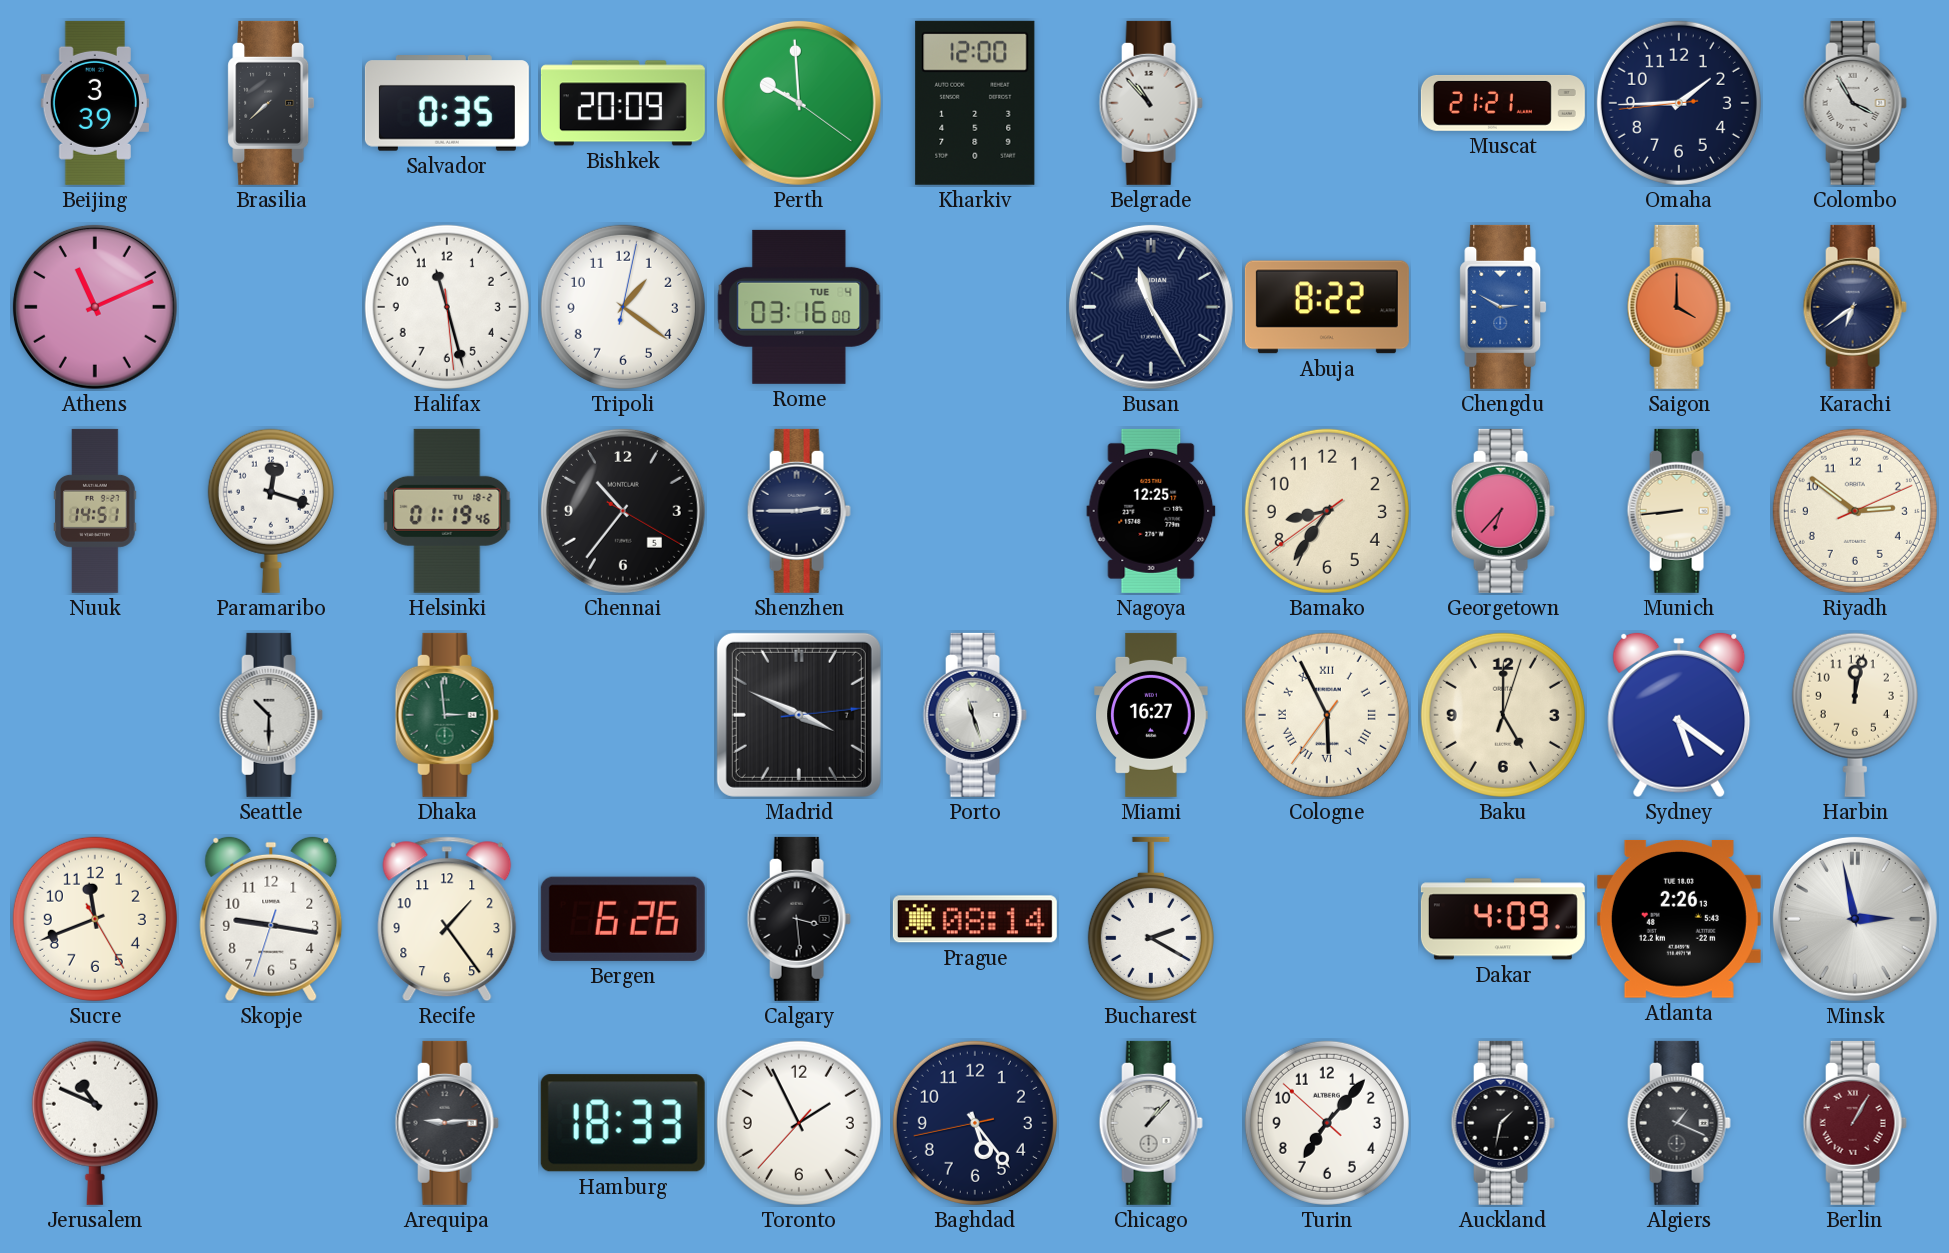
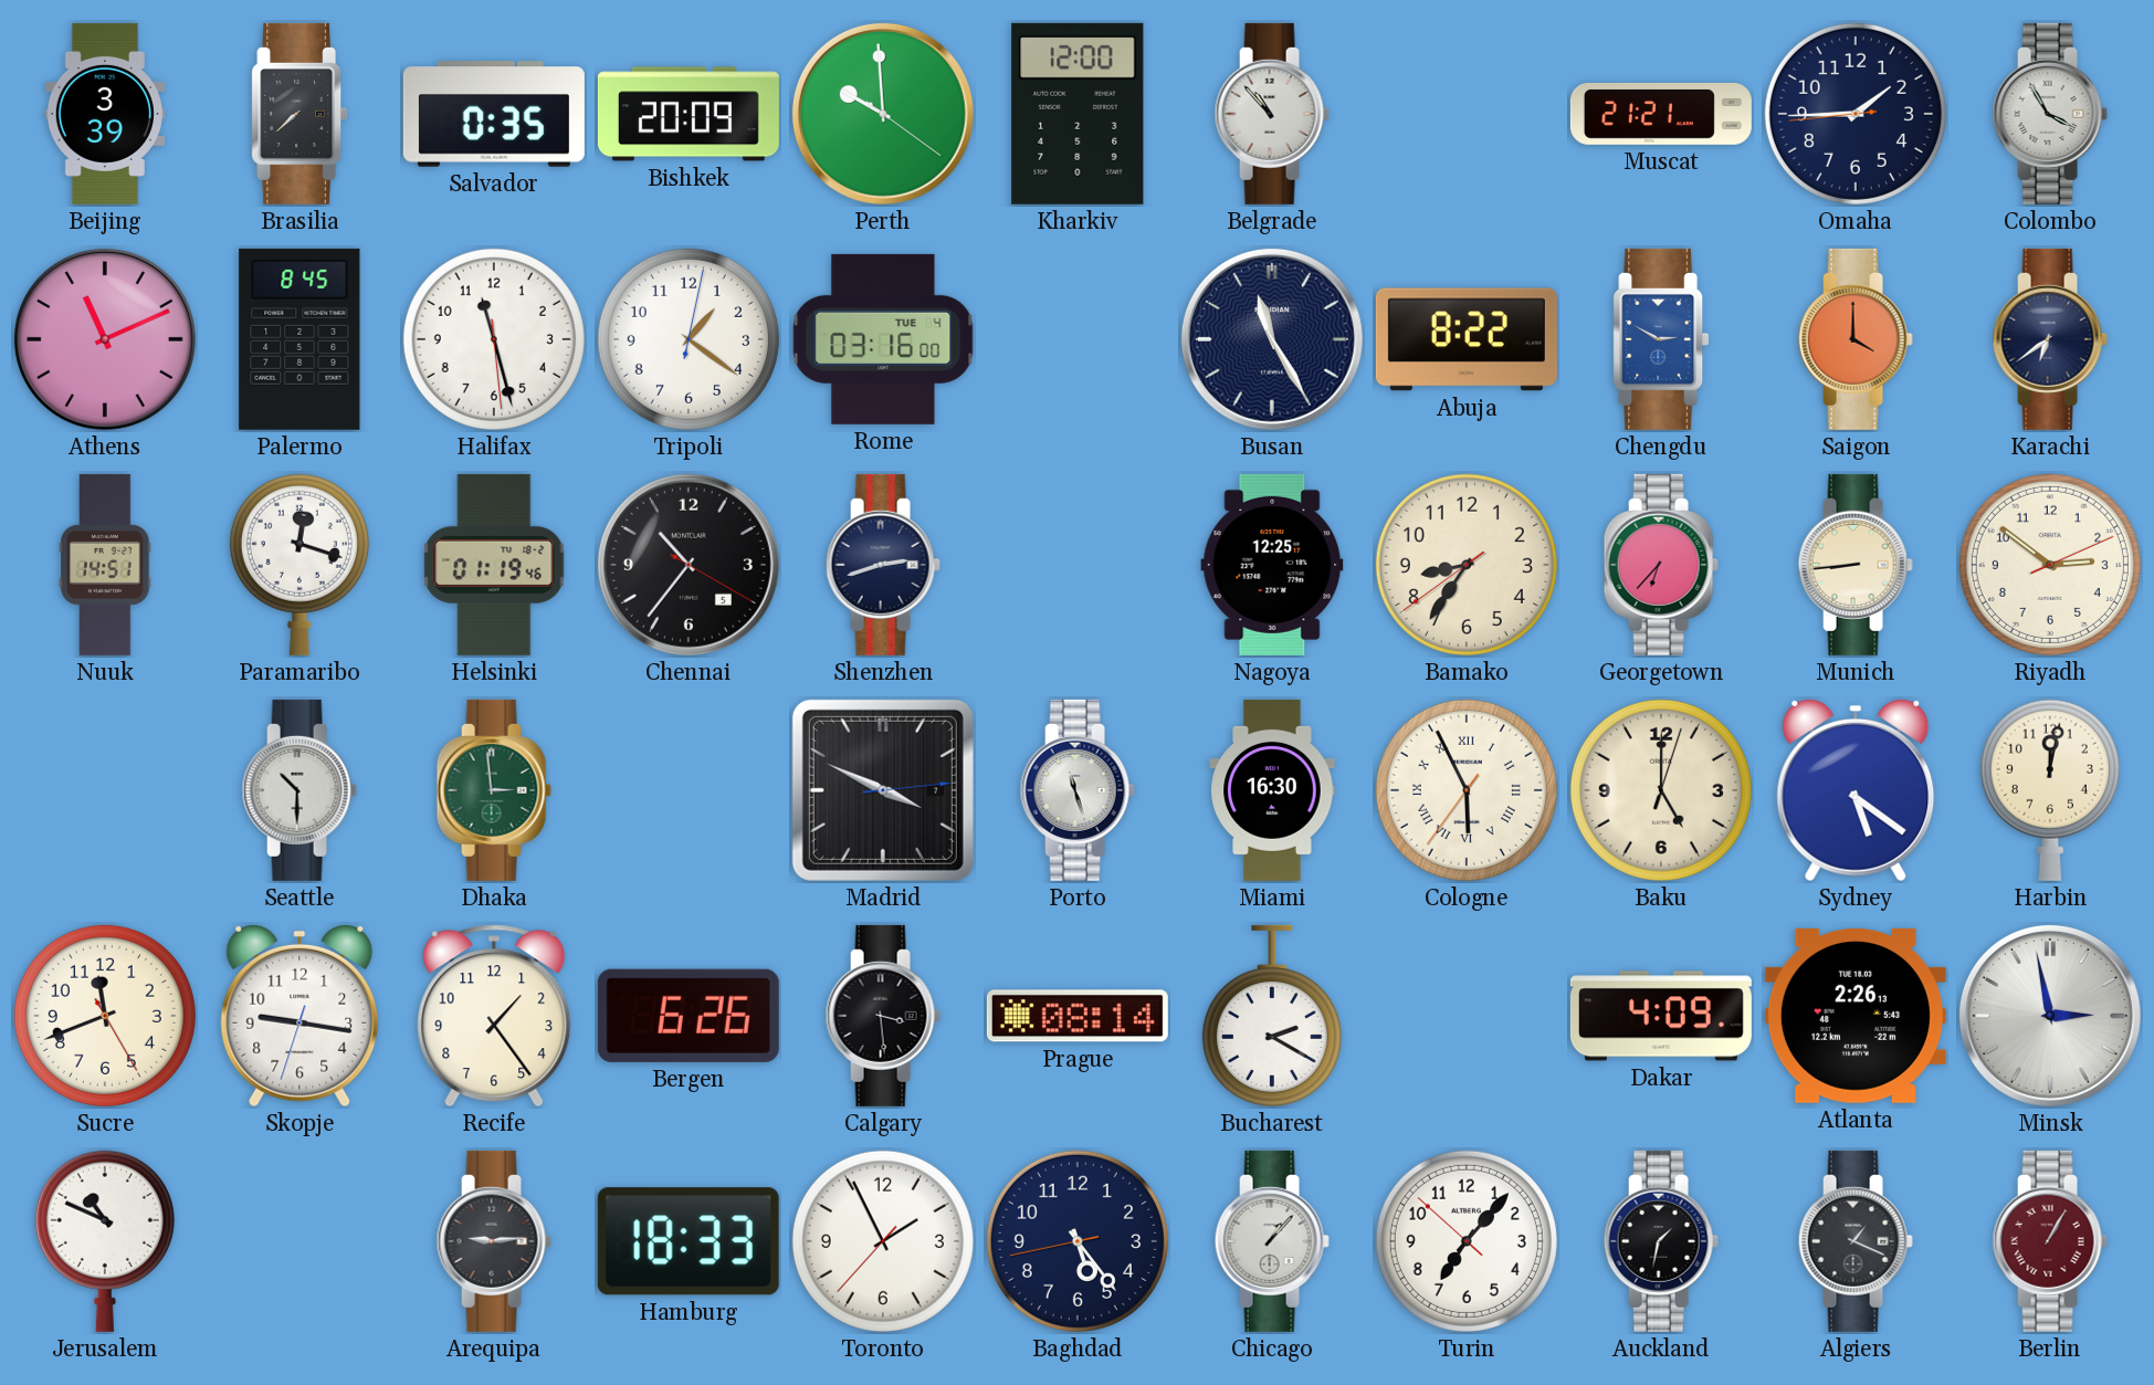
Palermo: none -> 8:45 (300, 339)
Shenzhen: 2:45 -> 2:42 (883, 565)
Miami: 16:27 -> 16:30 (1272, 790)
